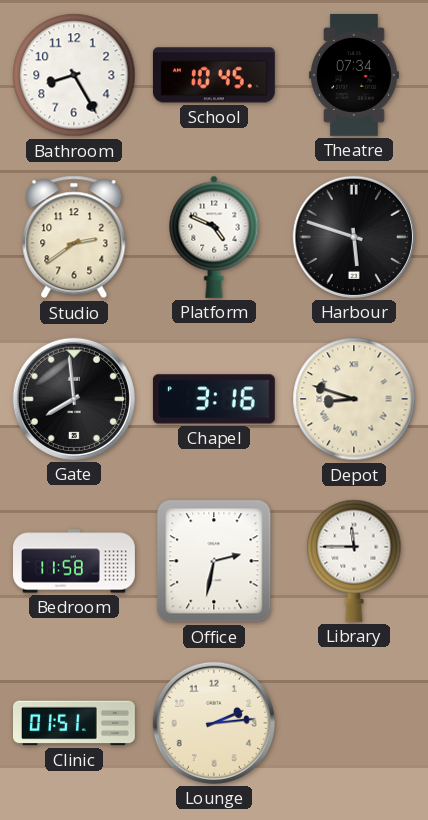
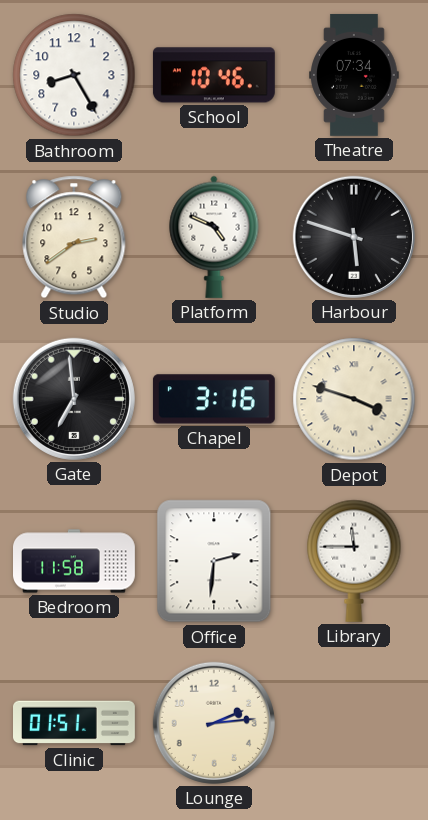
School: 10:45 -> 10:46 (214, 75)
Gate: 7:59 -> 6:59 (74, 399)
Depot: 8:48 -> 3:48 (354, 399)
Office: 2:32 -> 2:31 (214, 561)
